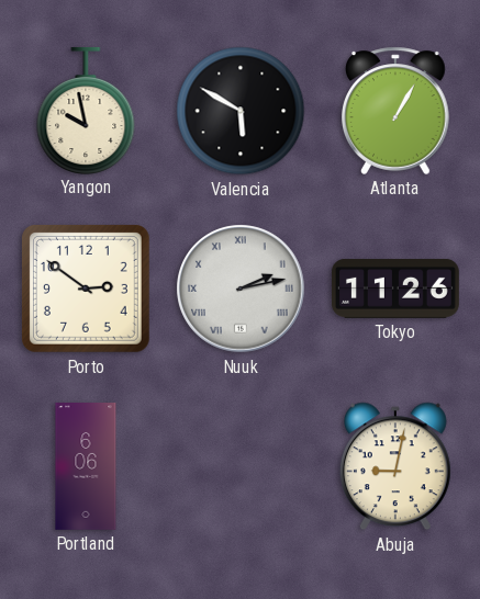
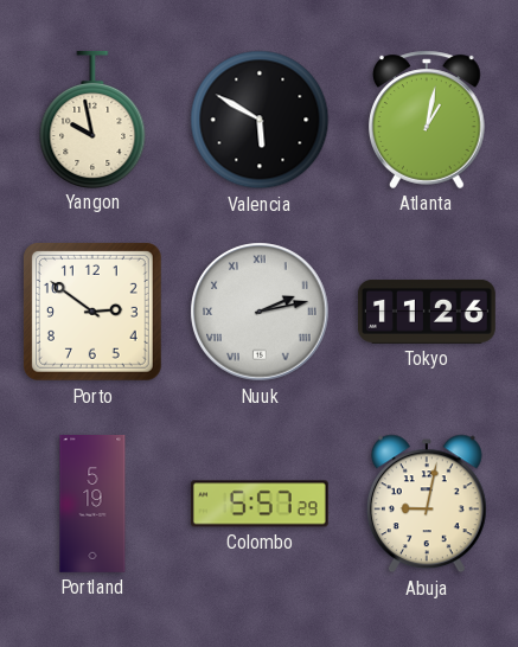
Atlanta: 1:05 -> 1:02 (427, 120)
Portland: 6:06 -> 5:19 (92, 505)
Colombo: none -> 5:57 (260, 504)
